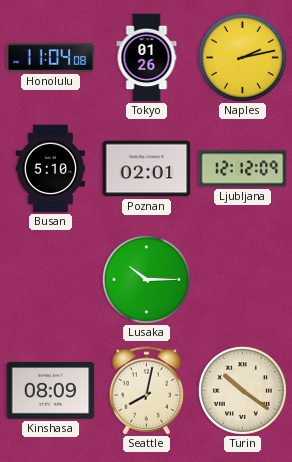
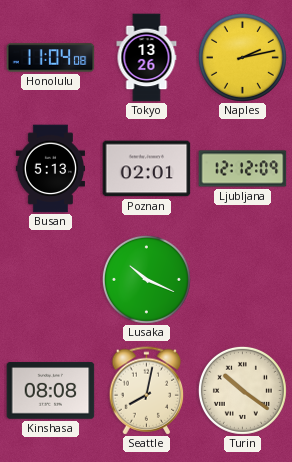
Tokyo: 01:26 -> 13:26 (147, 58)
Busan: 5:10 -> 5:13 (50, 169)
Lusaka: 10:15 -> 10:19 (146, 279)
Kinshasa: 08:09 -> 08:08 (51, 391)
